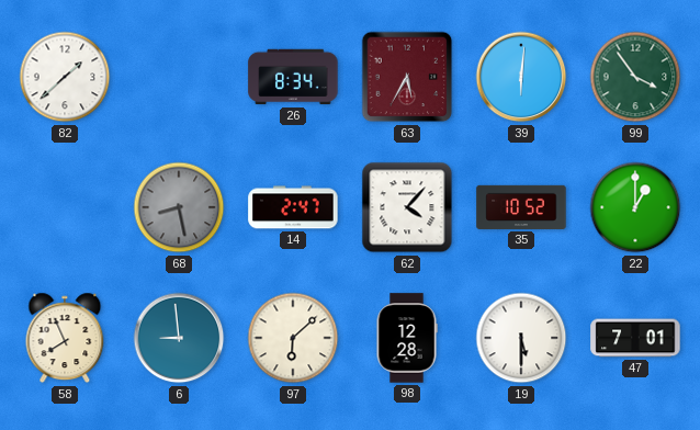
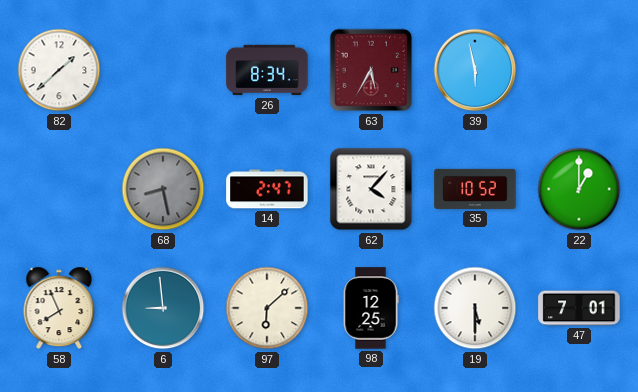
39: 6:01 -> 5:58 (475, 70)
99: 3:54 -> none (635, 77)
98: 12:28 -> 12:25 (371, 308)
